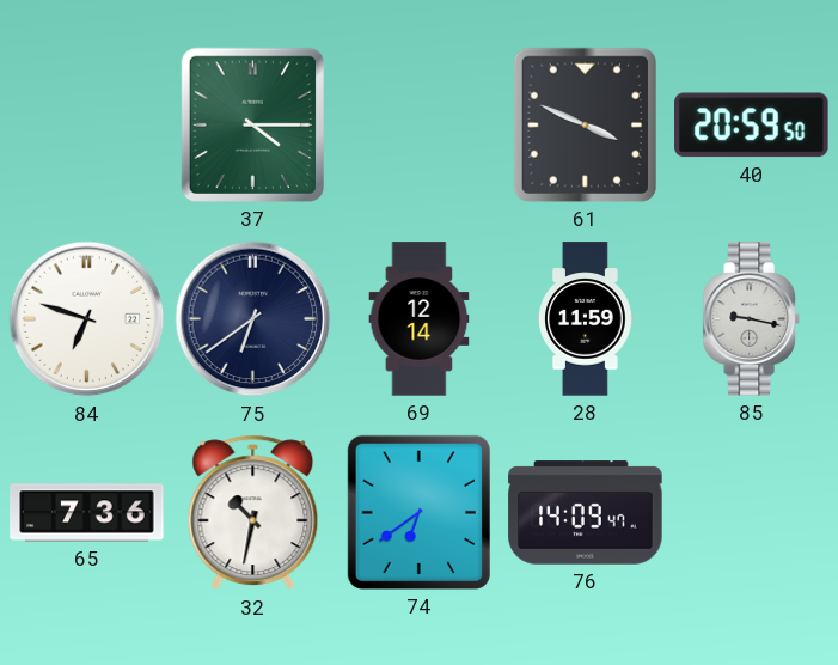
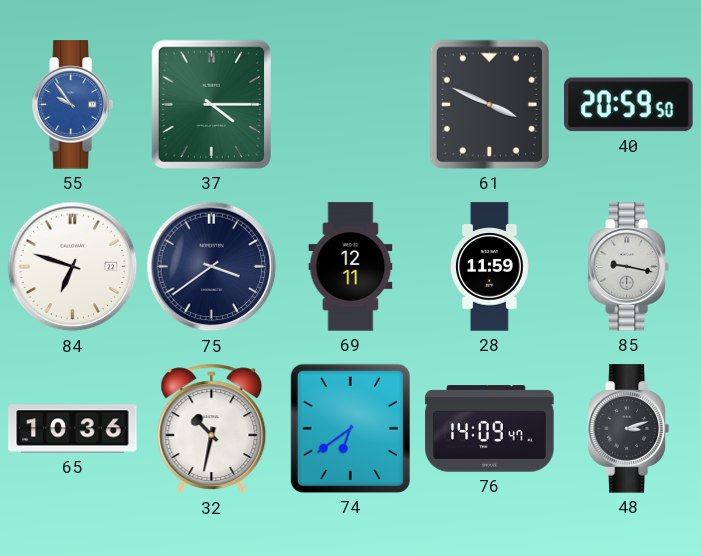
55: none -> 9:54 (72, 105)
75: 6:39 -> 3:39 (212, 267)
69: 12:14 -> 12:11 (351, 267)
65: 7:36 -> 10:36 (73, 429)
48: none -> 3:12 (628, 429)
